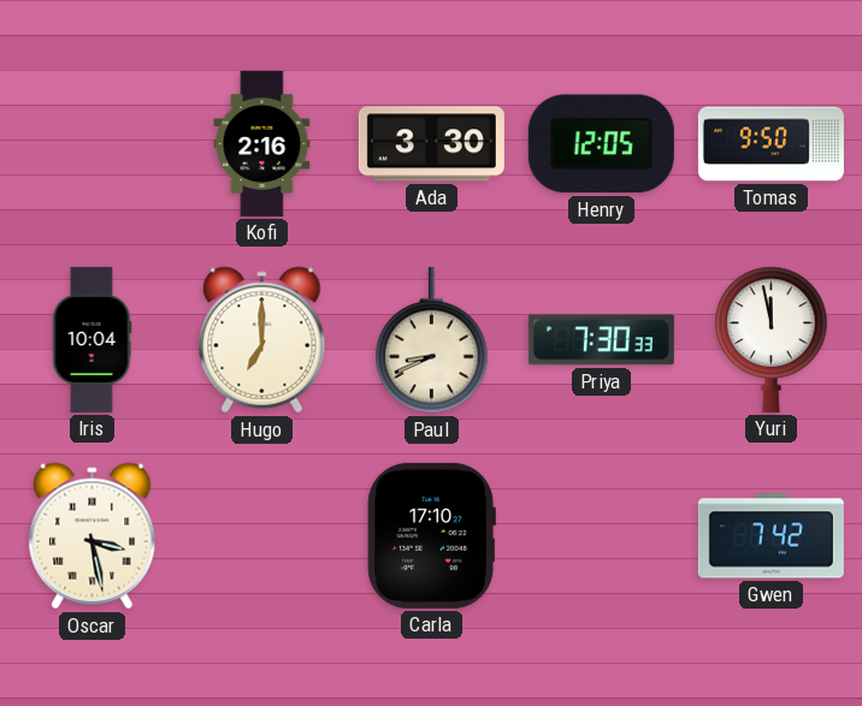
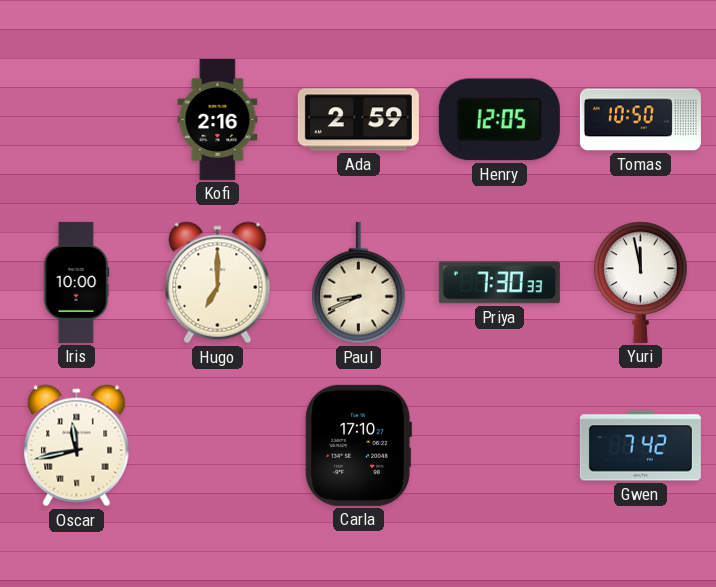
Ada: 3:30 -> 2:59 (358, 120)
Tomas: 9:50 -> 10:50 (640, 120)
Iris: 10:04 -> 10:00 (76, 282)
Oscar: 3:28 -> 11:43 (77, 446)
